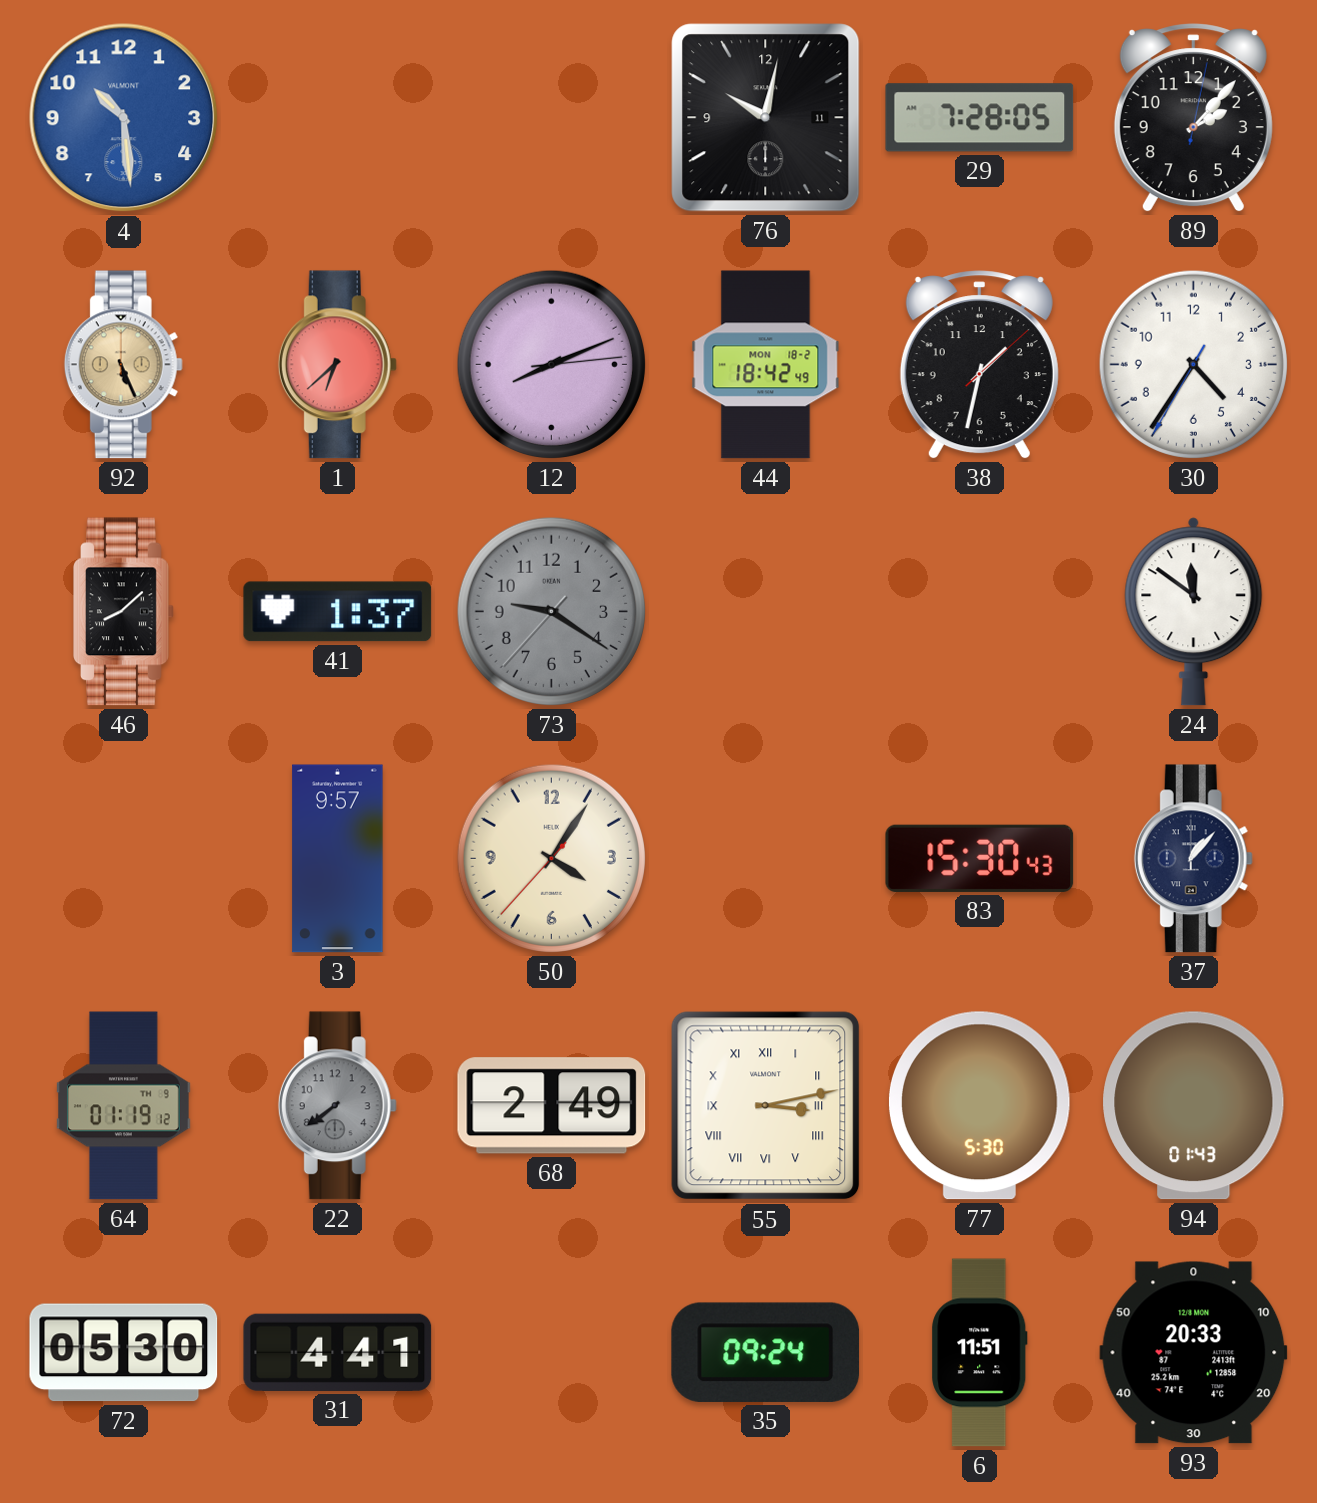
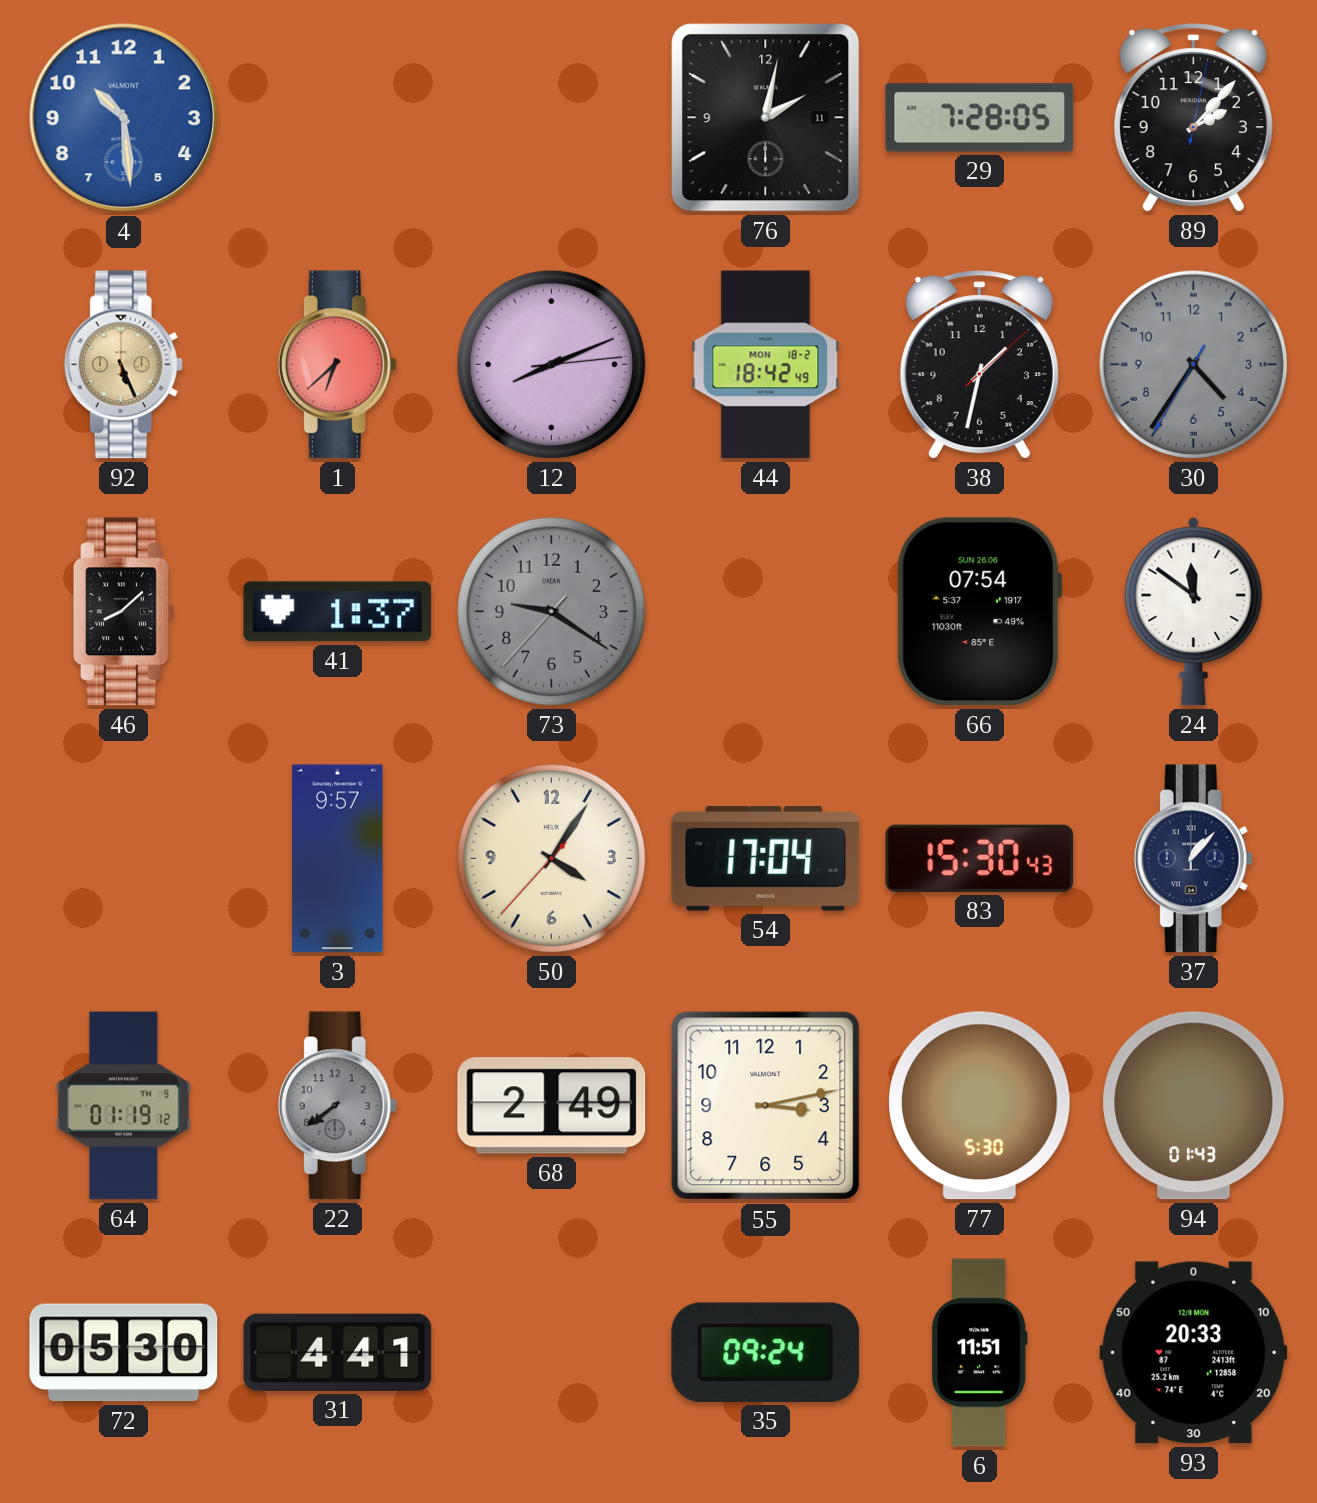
76: 10:02 -> 2:02 (766, 118)
30 dial: white -> grey (1193, 364)
66: none -> 07:54 (979, 612)
54: none -> 17:04 (766, 859)
55 numerals: Roman -> Arabic (766, 1106)
